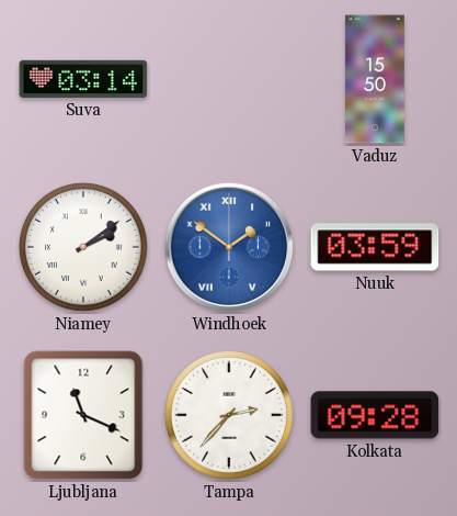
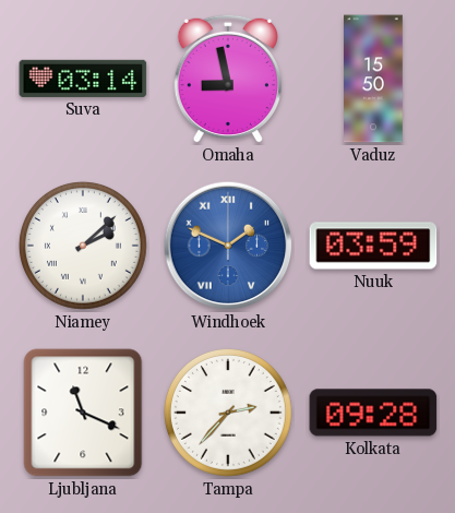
Omaha: none -> 8:58 (227, 79)
Niamey: 2:09 -> 2:08 (83, 246)
Windhoek: 1:51 -> 1:49 (228, 246)
